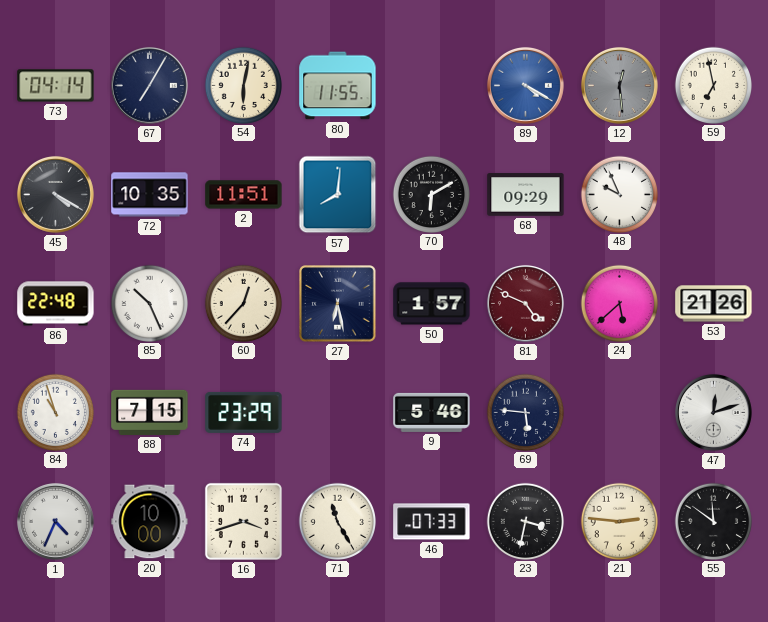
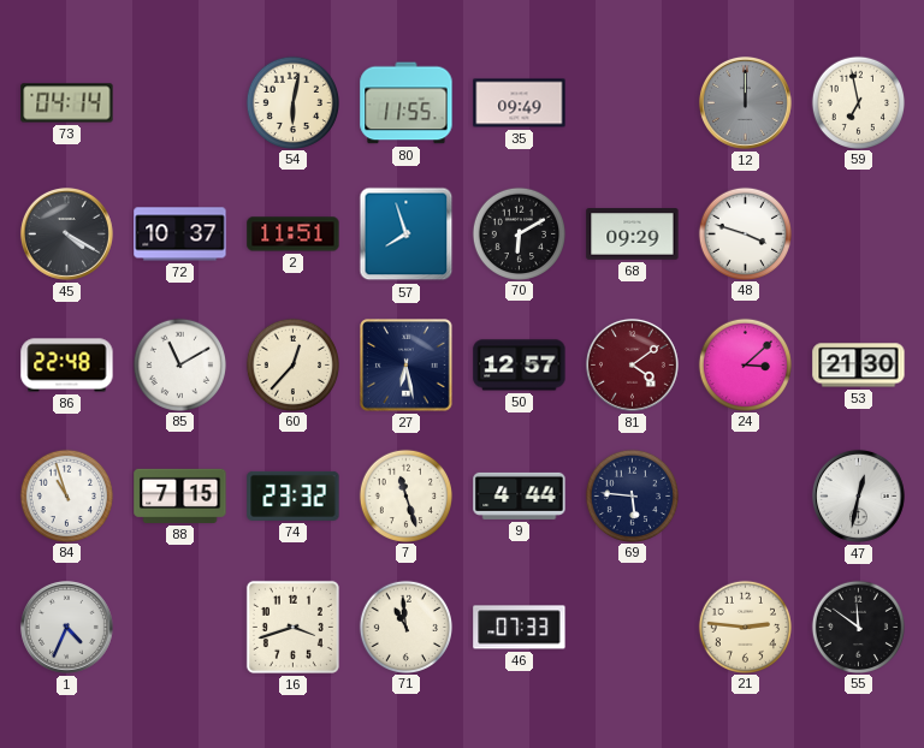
67: 7:05 -> none (149, 85)
35: none -> 09:49 (520, 103)
89: 4:20 -> none (525, 85)
12: 12:29 -> 12:00 (745, 102)
72: 10:35 -> 10:37 (180, 235)
57: 8:01 -> 7:57 (407, 235)
48: 9:56 -> 3:48 (745, 233)
85: 10:26 -> 11:10 (179, 364)
50: 1:57 -> 12:57 (520, 366)
81: 4:49 -> 4:09 (632, 364)
24: 5:38 -> 3:08 (745, 364)
53: 21:26 -> 21:30 (859, 366)
74: 23:29 -> 23:32 (294, 495)
7: none -> 11:27 (405, 495)
9: 5:46 -> 4:44 (520, 495)
47: 12:12 -> 12:32 (858, 495)
20: 10:00 -> none (150, 522)
71: 11:25 -> 10:59 (405, 627)
23: 3:32 -> none (525, 521)
